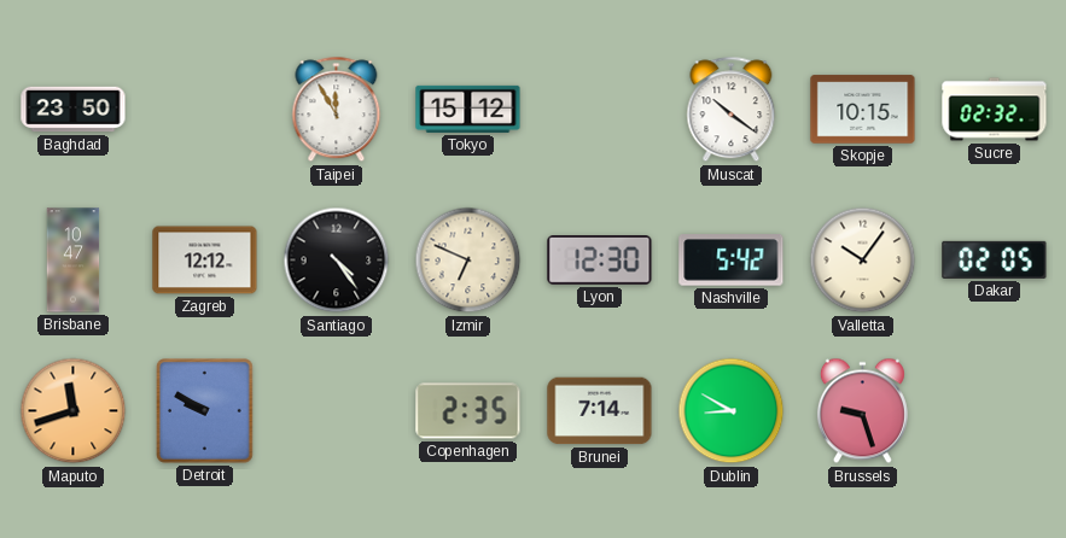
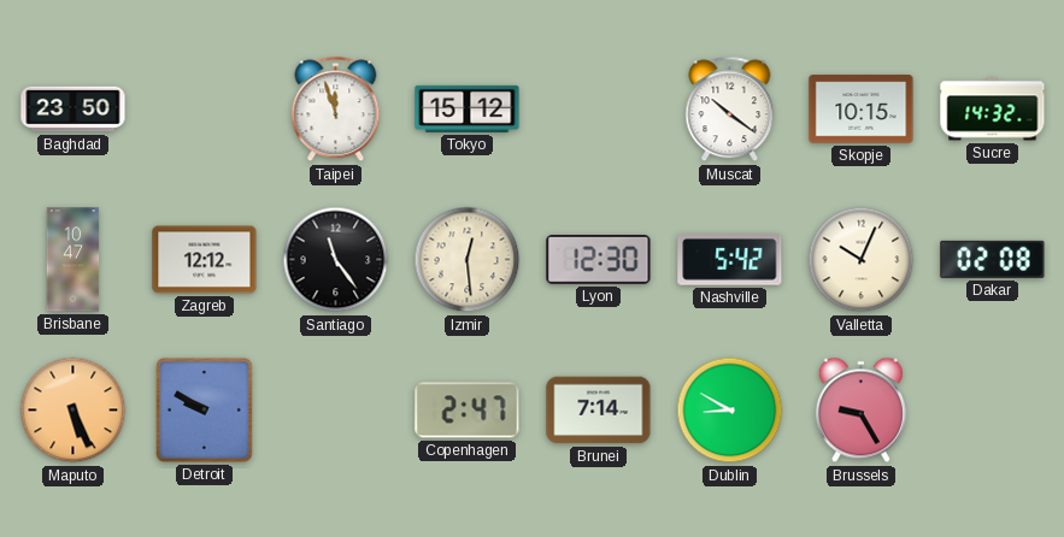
Taipei: 11:55 -> 11:57 (336, 110)
Sucre: 02:32 -> 14:32 (993, 110)
Santiago: 4:24 -> 11:24 (336, 260)
Izmir: 6:49 -> 12:29 (468, 260)
Valletta: 10:06 -> 10:04 (862, 260)
Dakar: 02:05 -> 02:08 (993, 259)
Maputo: 11:42 -> 5:26 (74, 411)
Copenhagen: 2:35 -> 2:47 (468, 411)
Brussels: 9:27 -> 9:25 (860, 411)
